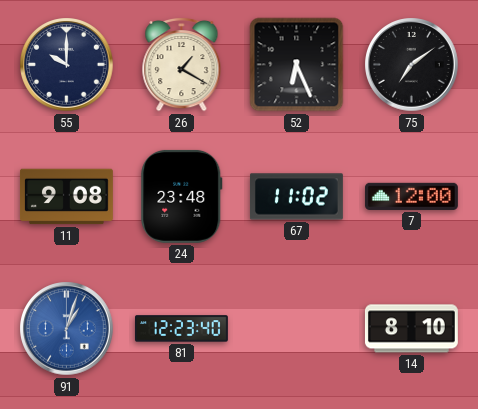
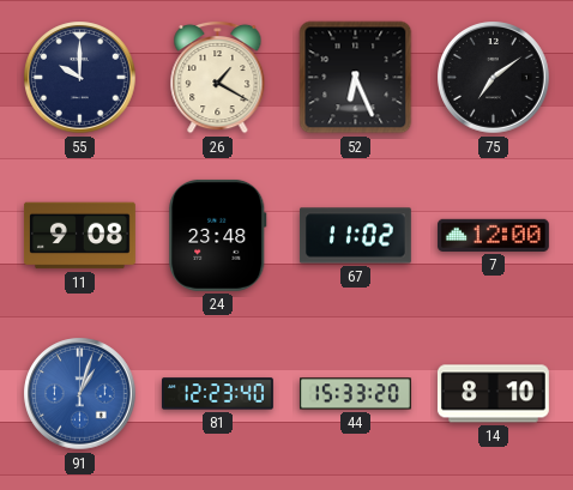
44: none -> 15:33 (355, 394)
